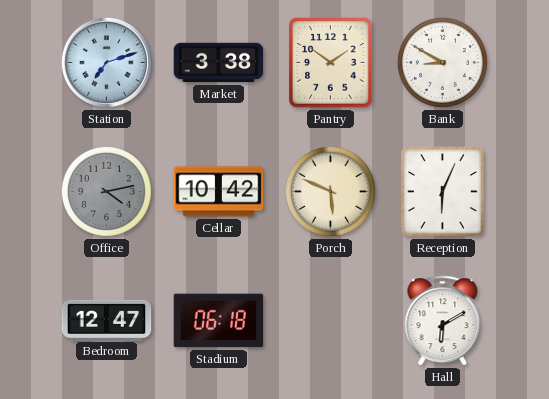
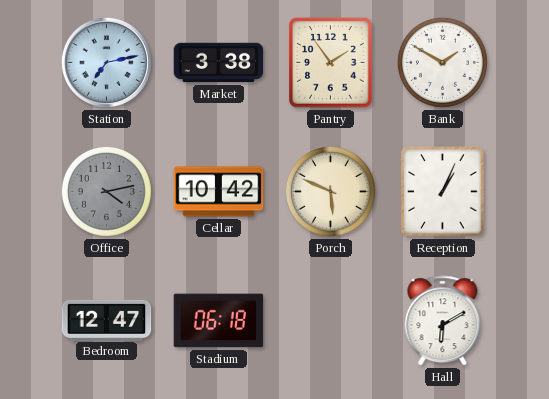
Station: 7:12 -> 7:13 (106, 62)
Pantry: 1:51 -> 1:54 (331, 63)
Bank: 8:50 -> 1:50 (442, 62)
Reception: 6:04 -> 1:04 (443, 192)
